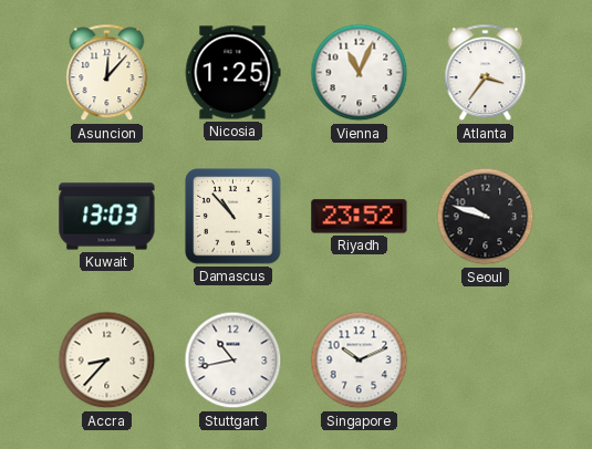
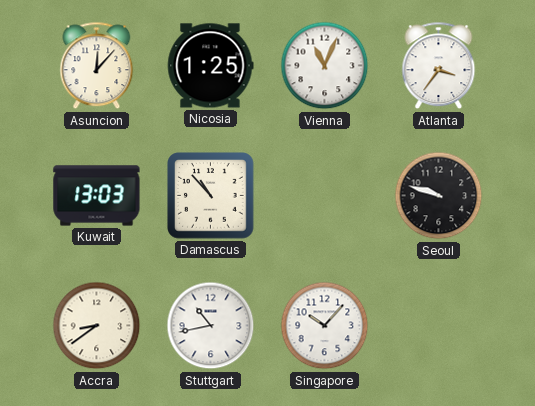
Riyadh: 23:52 -> none (360, 217)
Accra: 8:37 -> 8:39 (97, 326)
Singapore: 10:11 -> 10:07 (325, 326)
